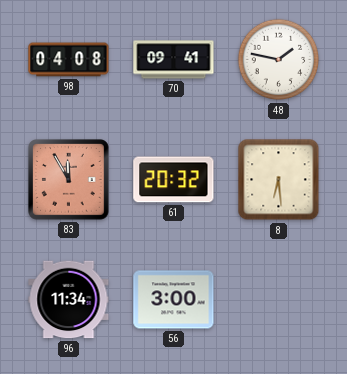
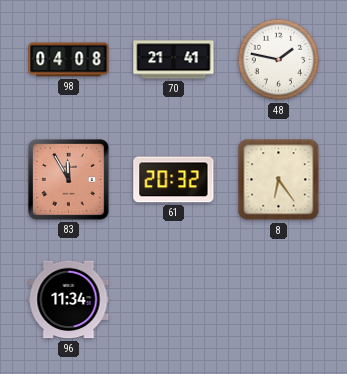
70: 09:41 -> 21:41 (174, 60)
8: 6:29 -> 6:24 (279, 180)
56: 3:00 -> none (174, 300)
